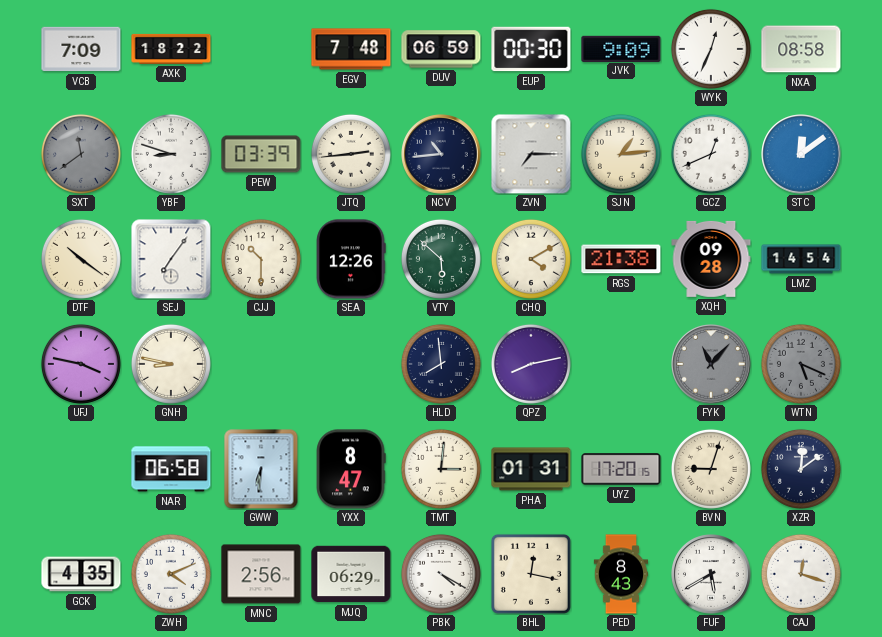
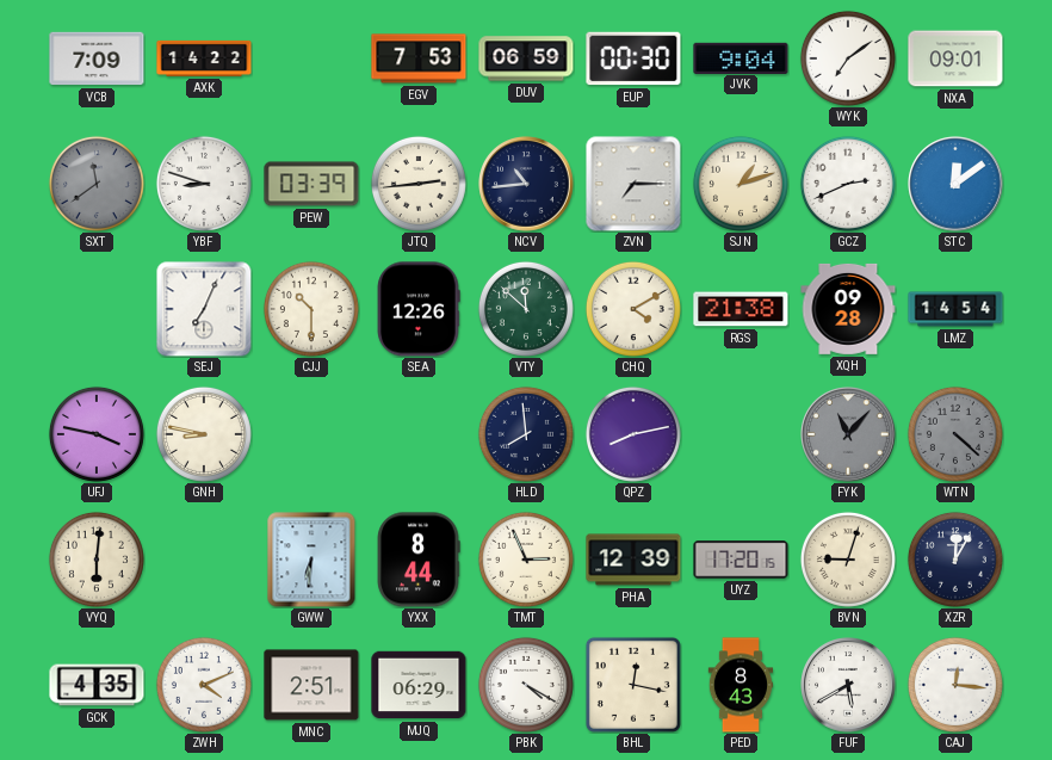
AXK: 18:22 -> 14:22 (204, 58)
EGV: 7:48 -> 7:53 (419, 58)
JVK: 9:09 -> 9:04 (741, 57)
WYK: 12:34 -> 7:09 (848, 58)
NXA: 08:58 -> 09:01 (955, 58)
SJN: 1:14 -> 1:12 (741, 184)
GCZ: 12:41 -> 2:41 (848, 184)
DTF: 10:21 -> none (81, 259)
SEJ: 7:06 -> 7:04 (204, 309)
VTY: 5:52 -> 11:52 (526, 309)
WTN: 5:19 -> 4:22 (955, 434)
VYQ: none -> 6:01 (97, 560)
NAR: 06:58 -> none (171, 469)
YXX: 8:47 -> 8:44 (419, 560)
TMT: 3:01 -> 2:56 (526, 560)
PHA: 01:31 -> 12:39 (633, 560)
XZR: 12:09 -> 12:05 (955, 560)
MNC: 2:56 -> 2:51 (311, 685)
CAJ: 12:18 -> 12:16 (955, 685)
